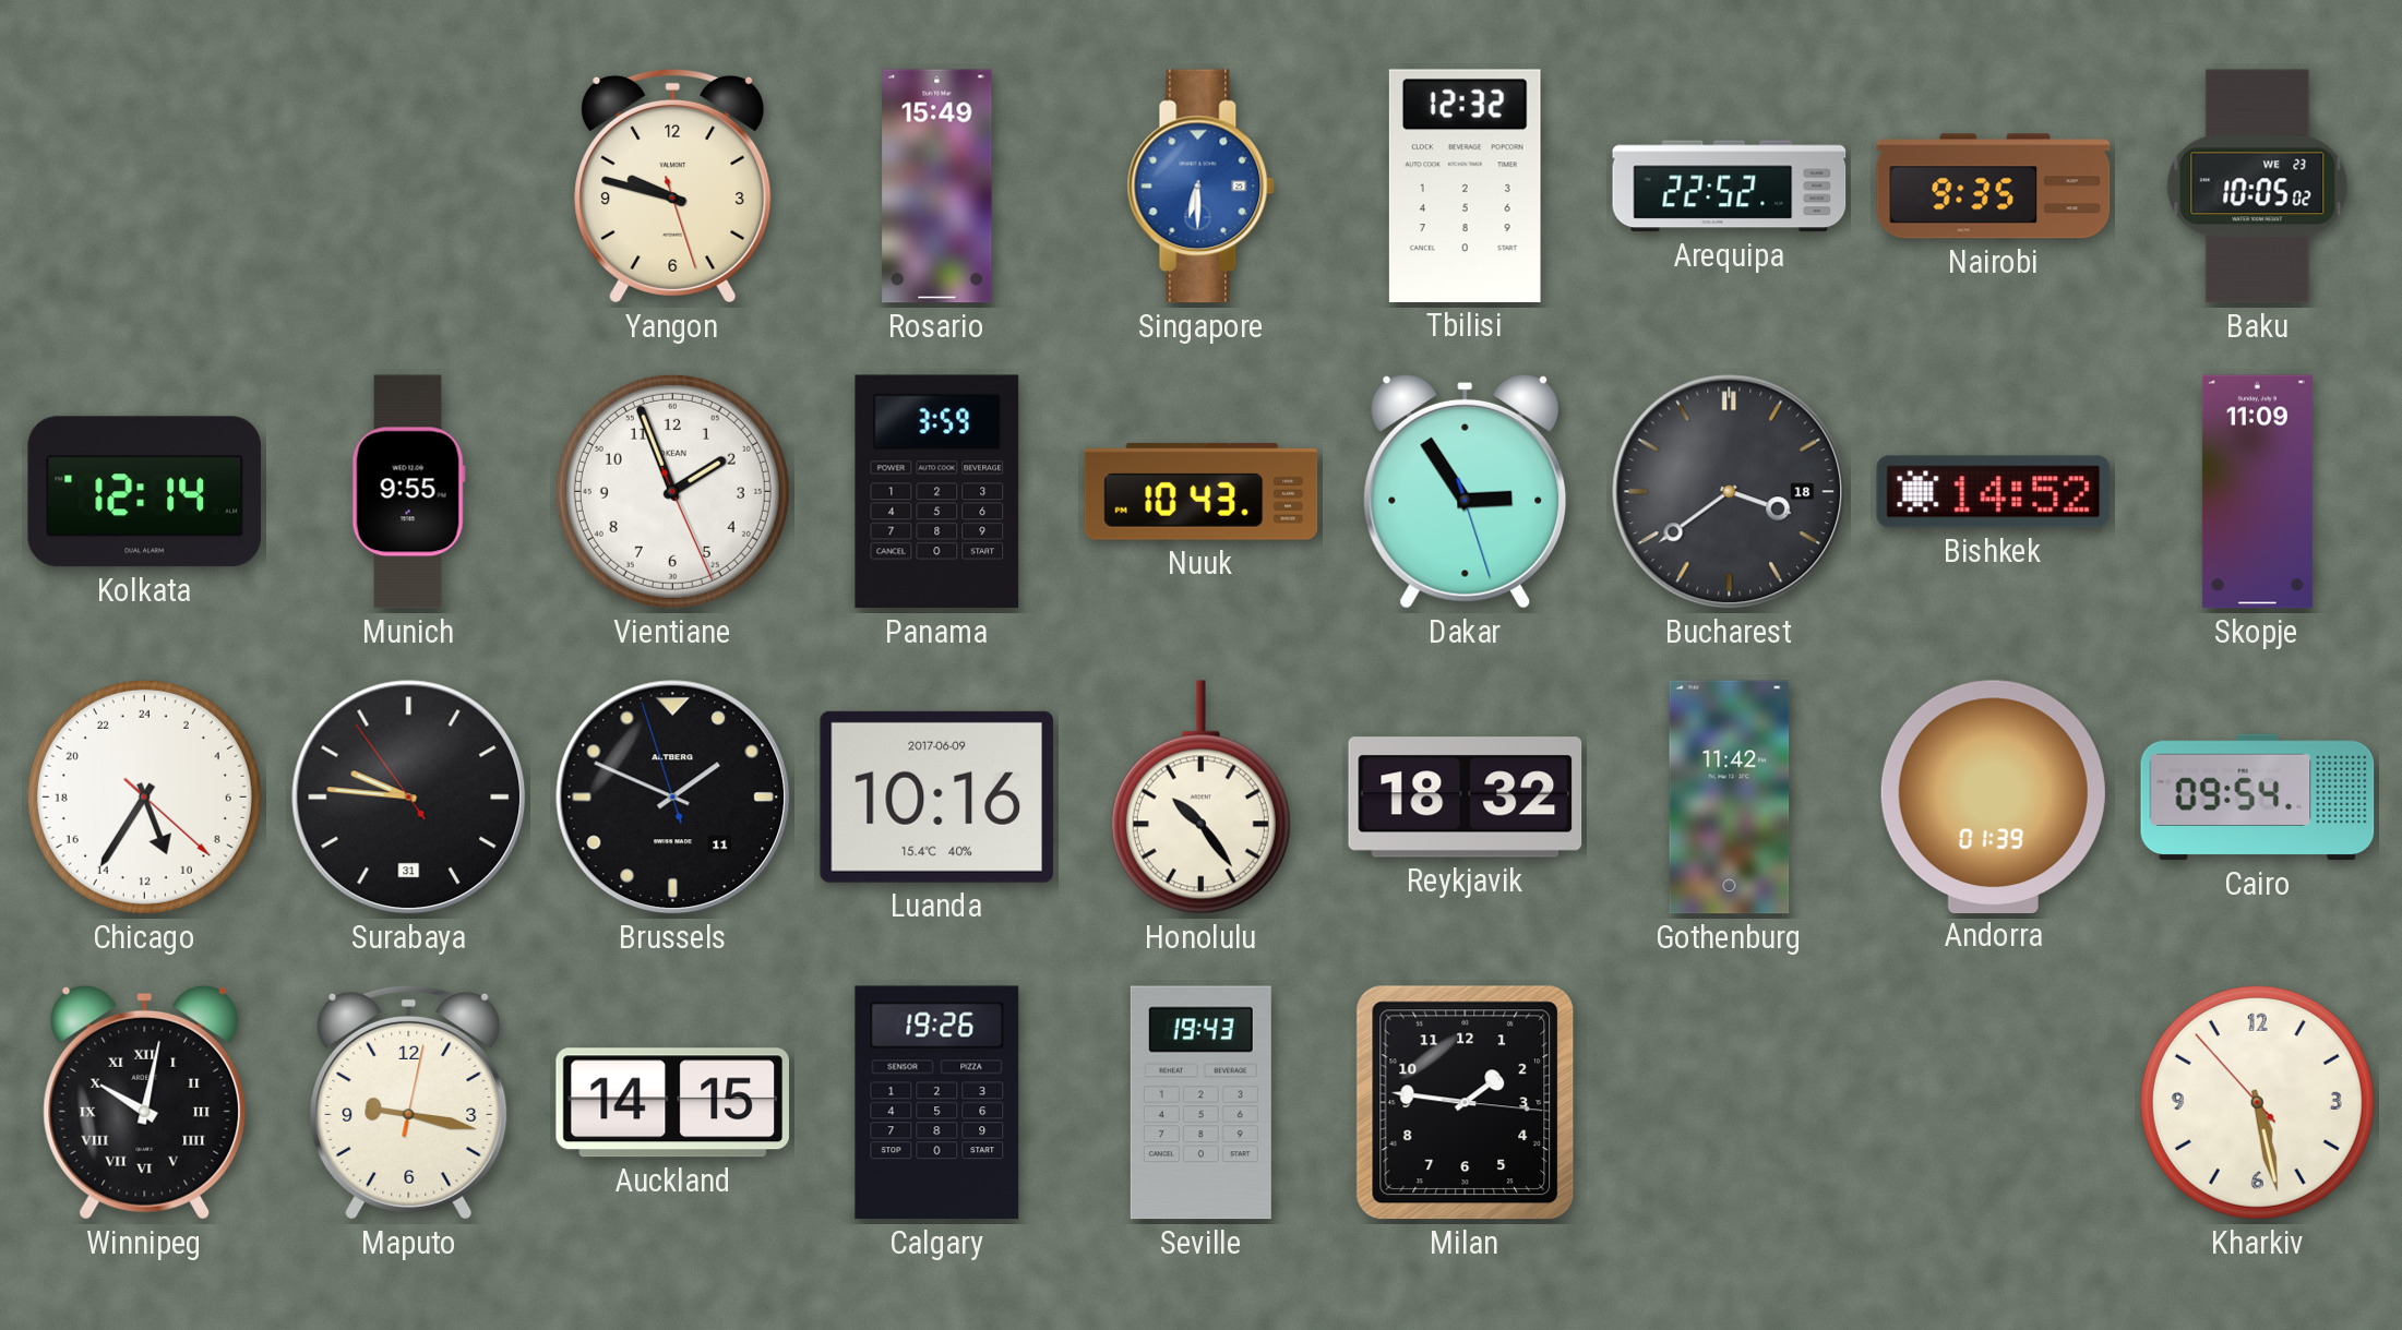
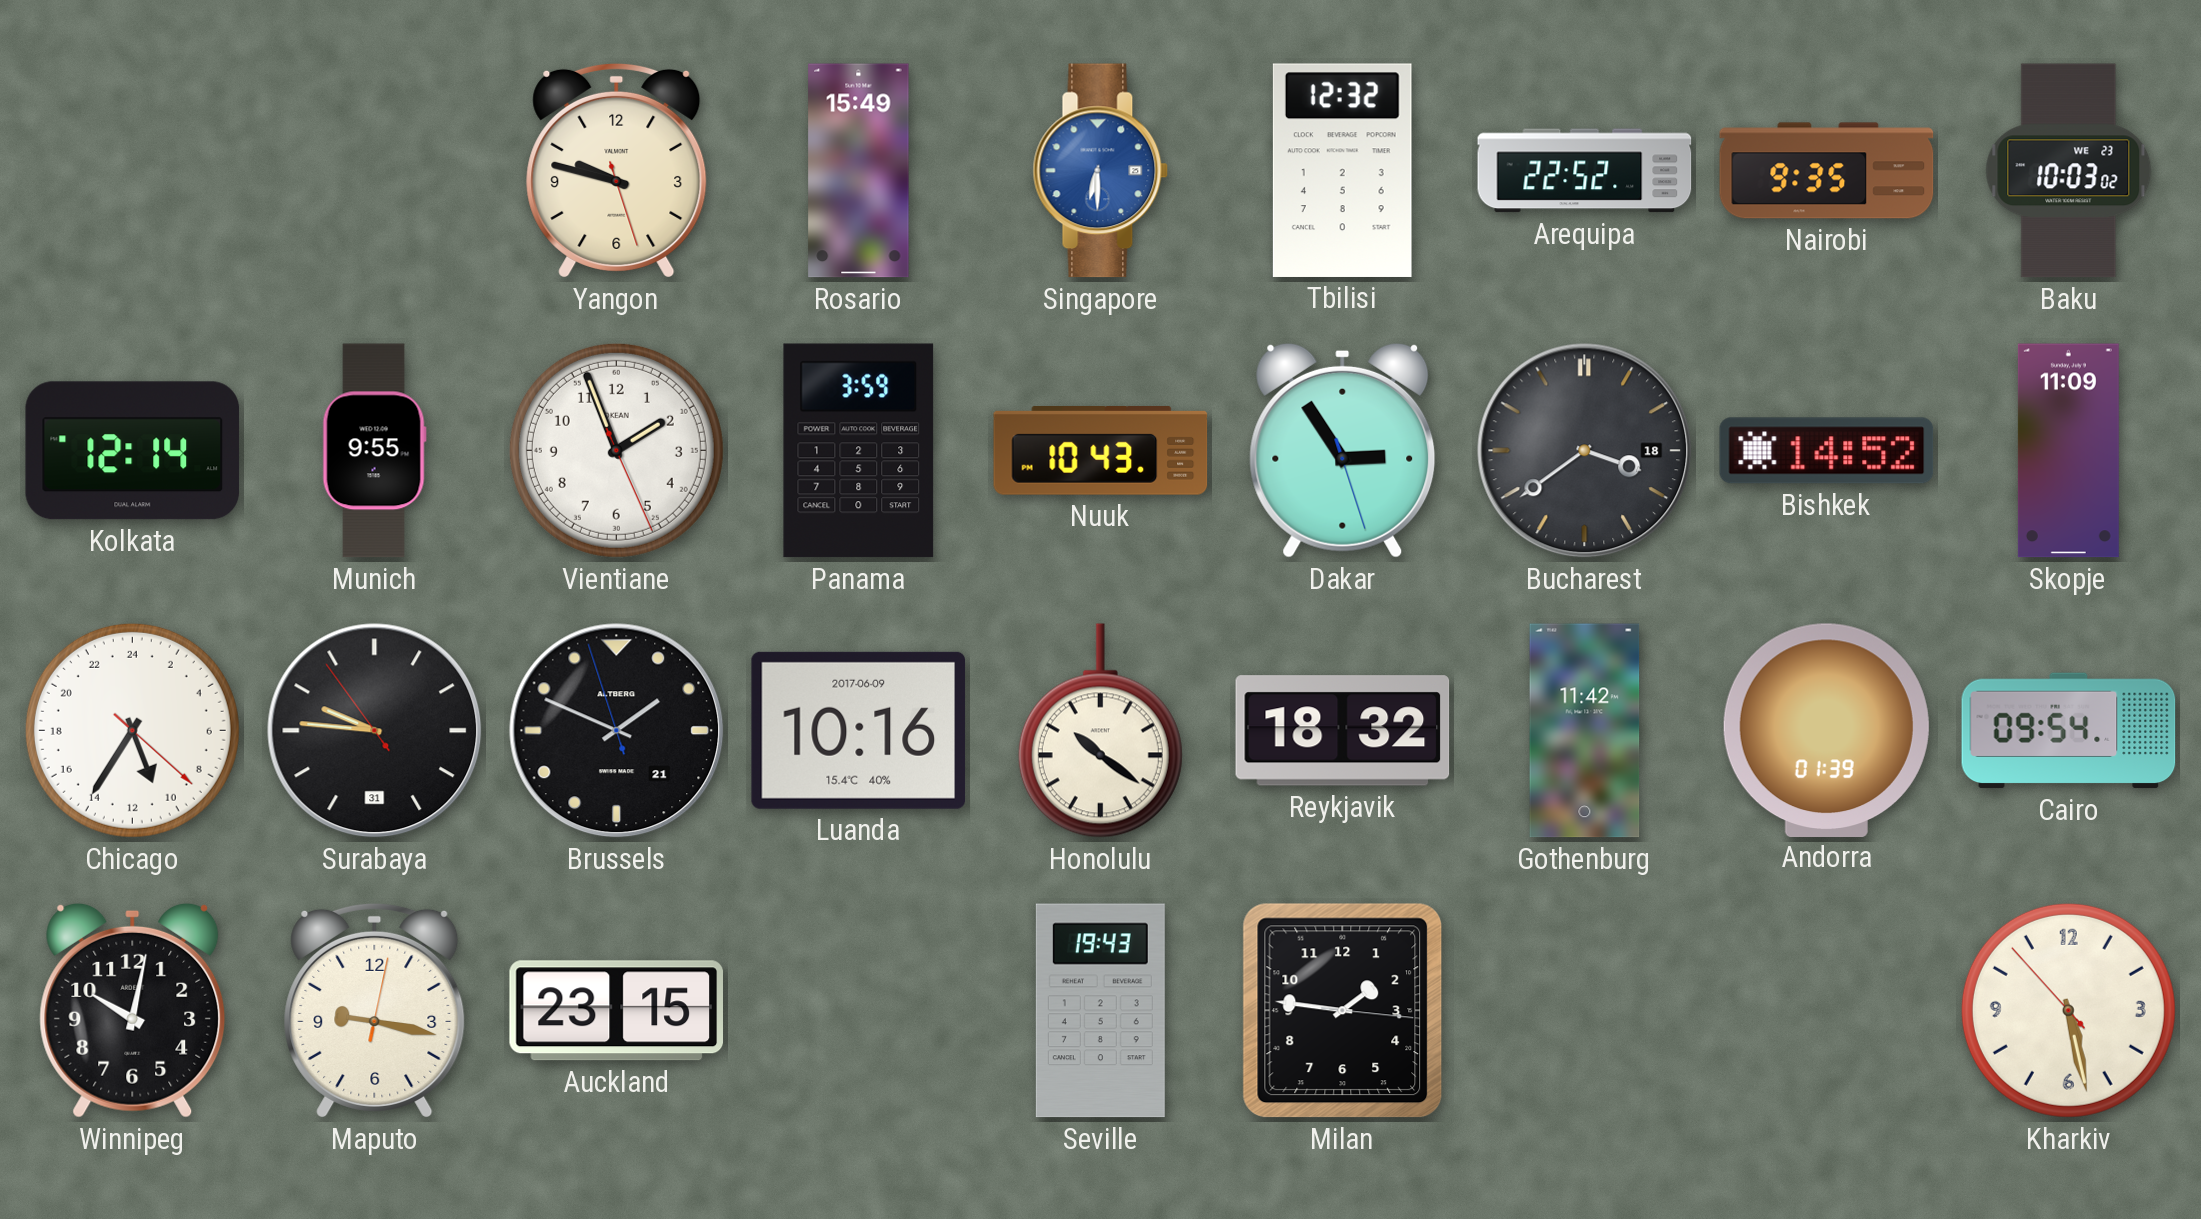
Baku: 10:05 -> 10:03 (2069, 171)
Brussels date: 11 -> 21 (617, 731)
Honolulu: 10:24 -> 10:21 (1100, 731)
Winnipeg numerals: Roman -> Arabic (133, 1010)
Auckland: 14:15 -> 23:15 (616, 1011)
Calgary: 19:26 -> none (937, 1103)
